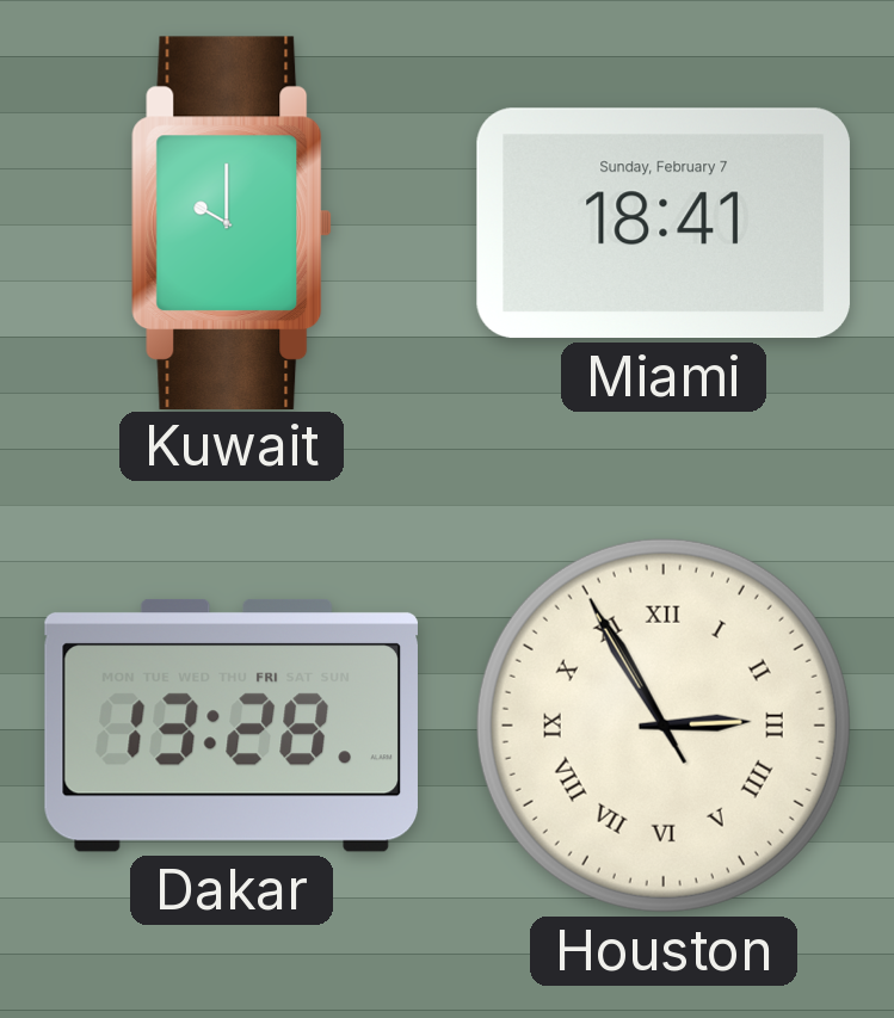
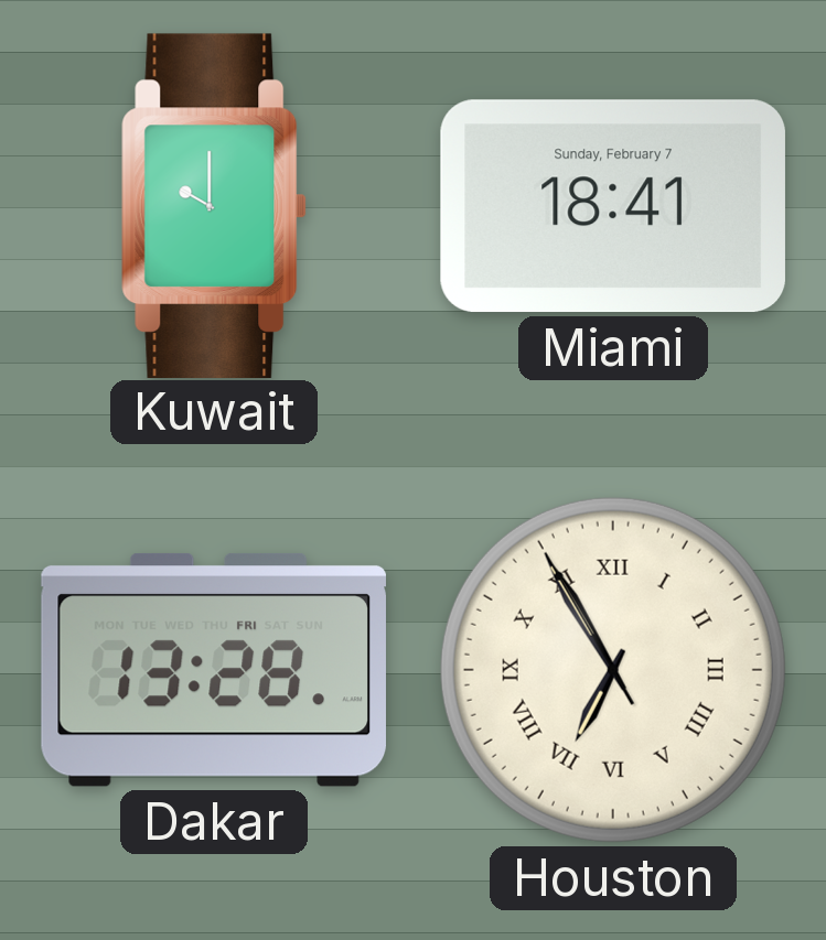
Houston: 2:54 -> 6:54 (613, 670)
